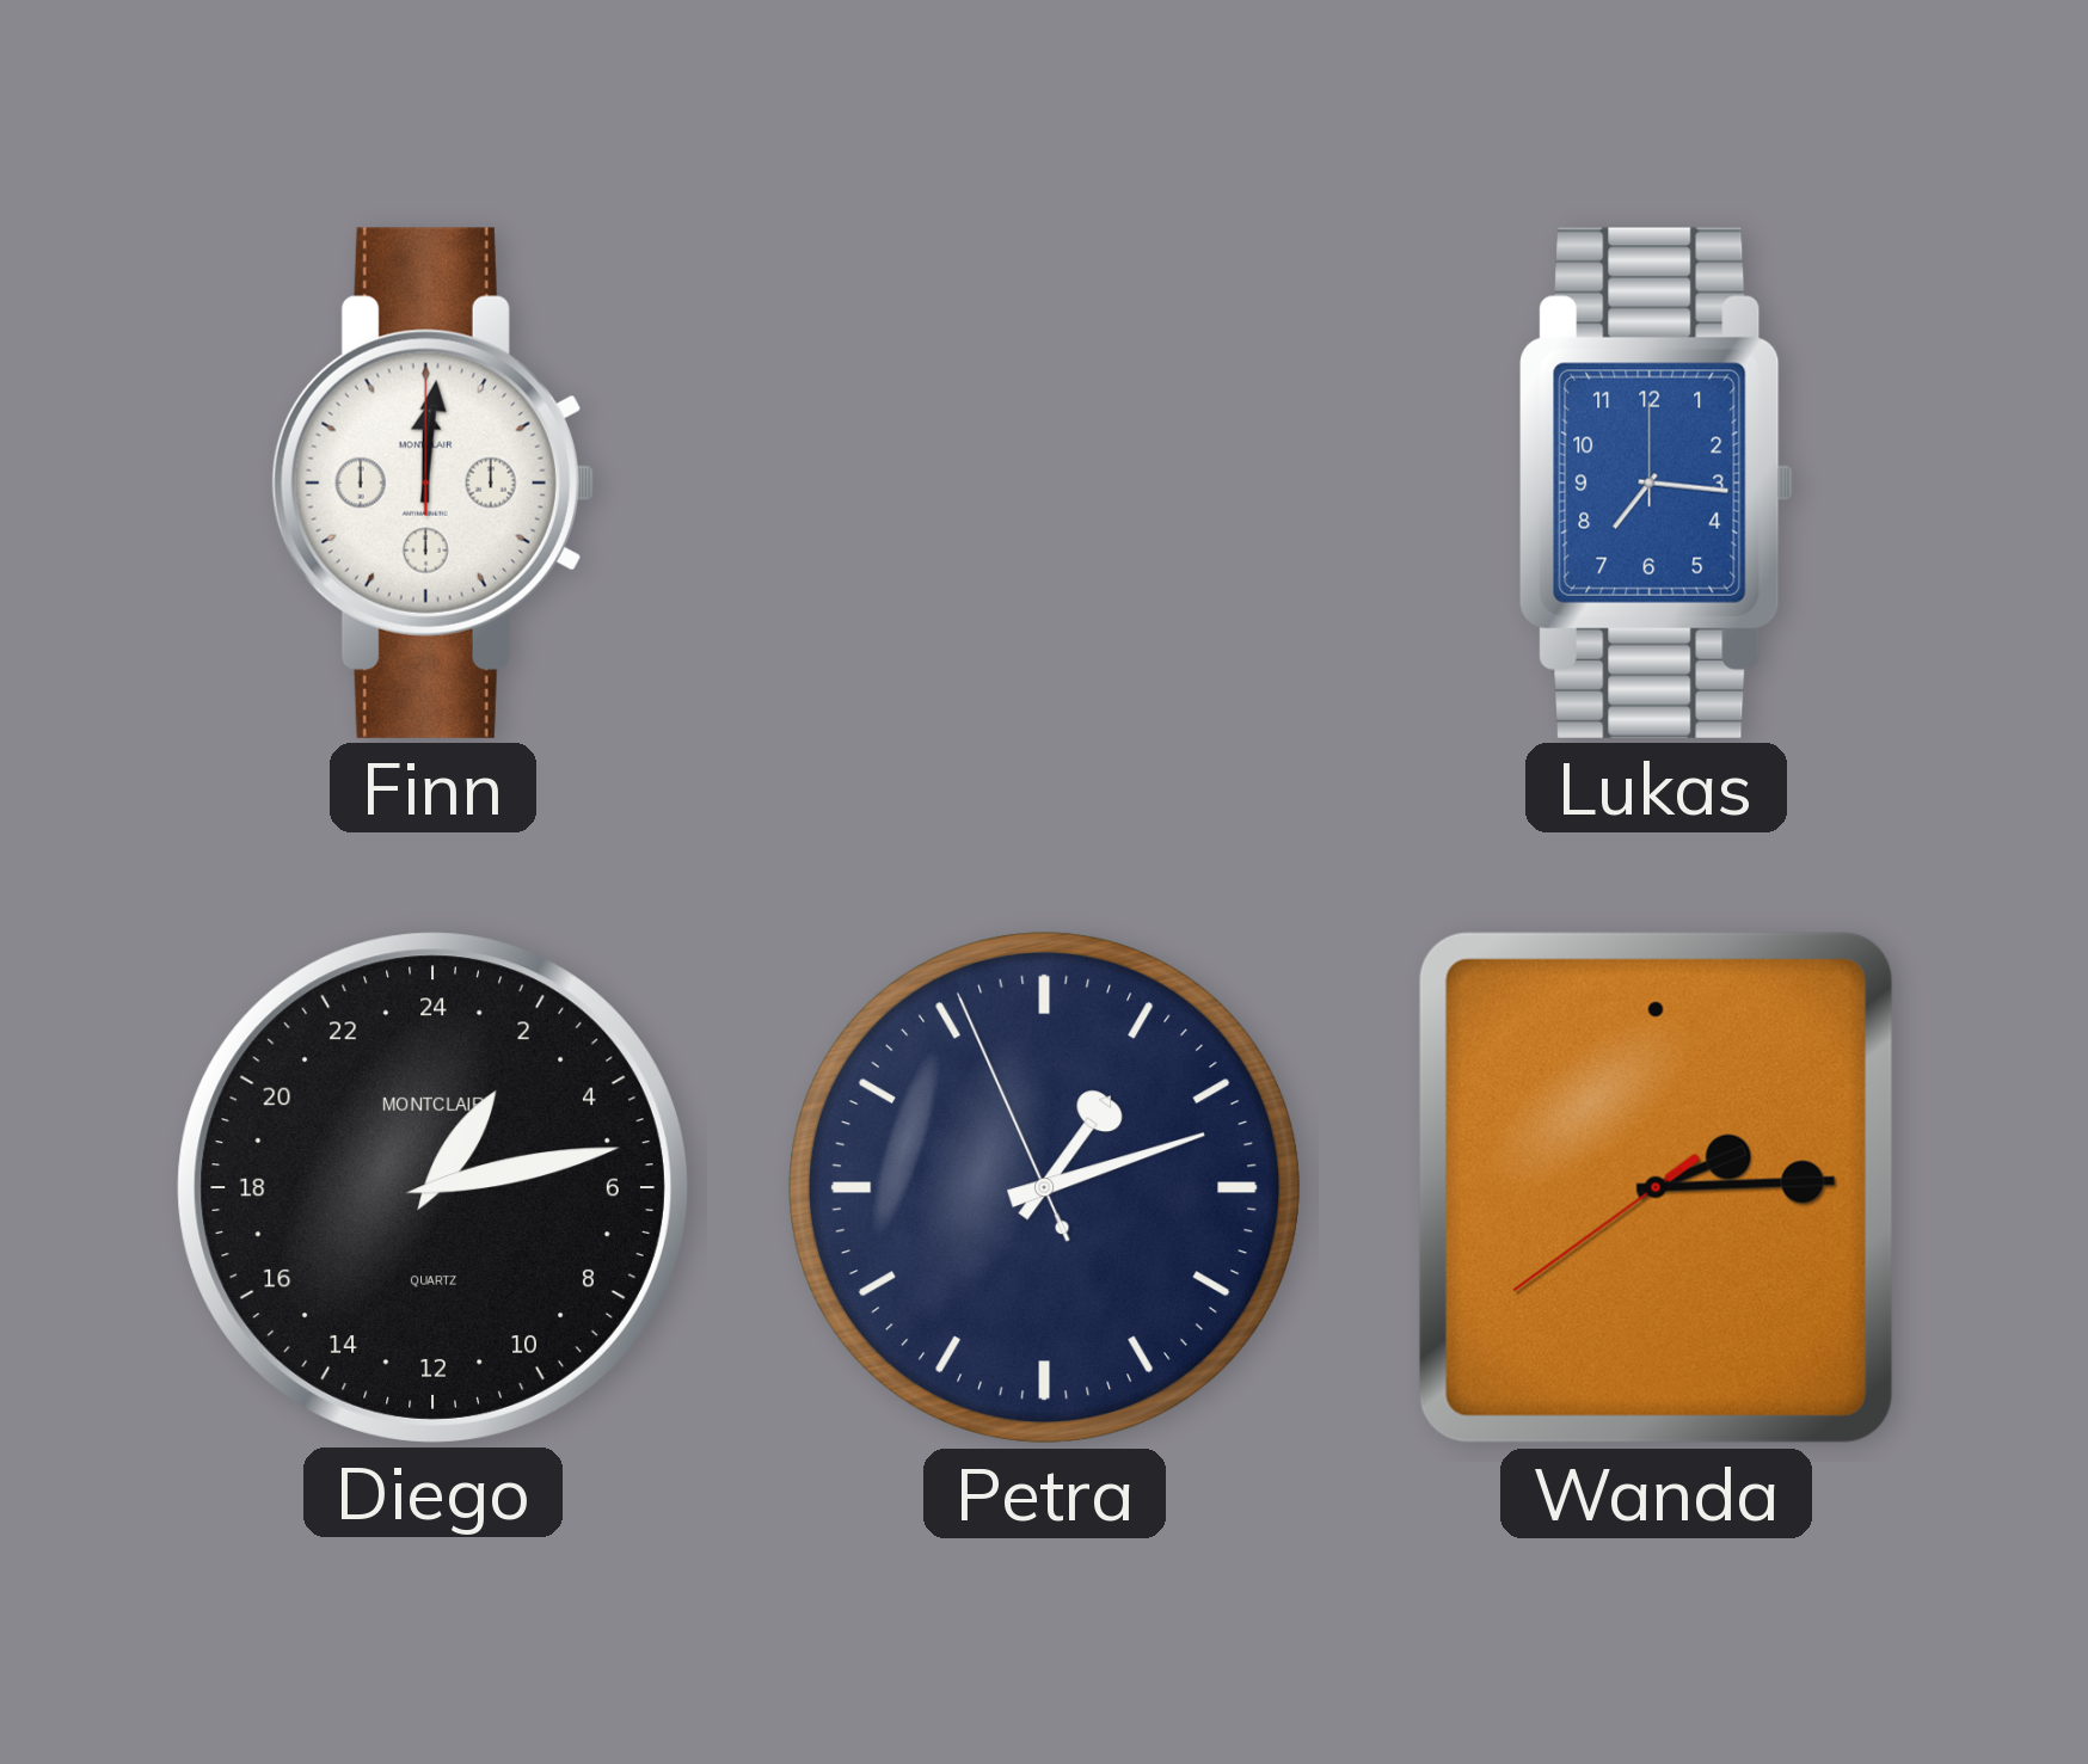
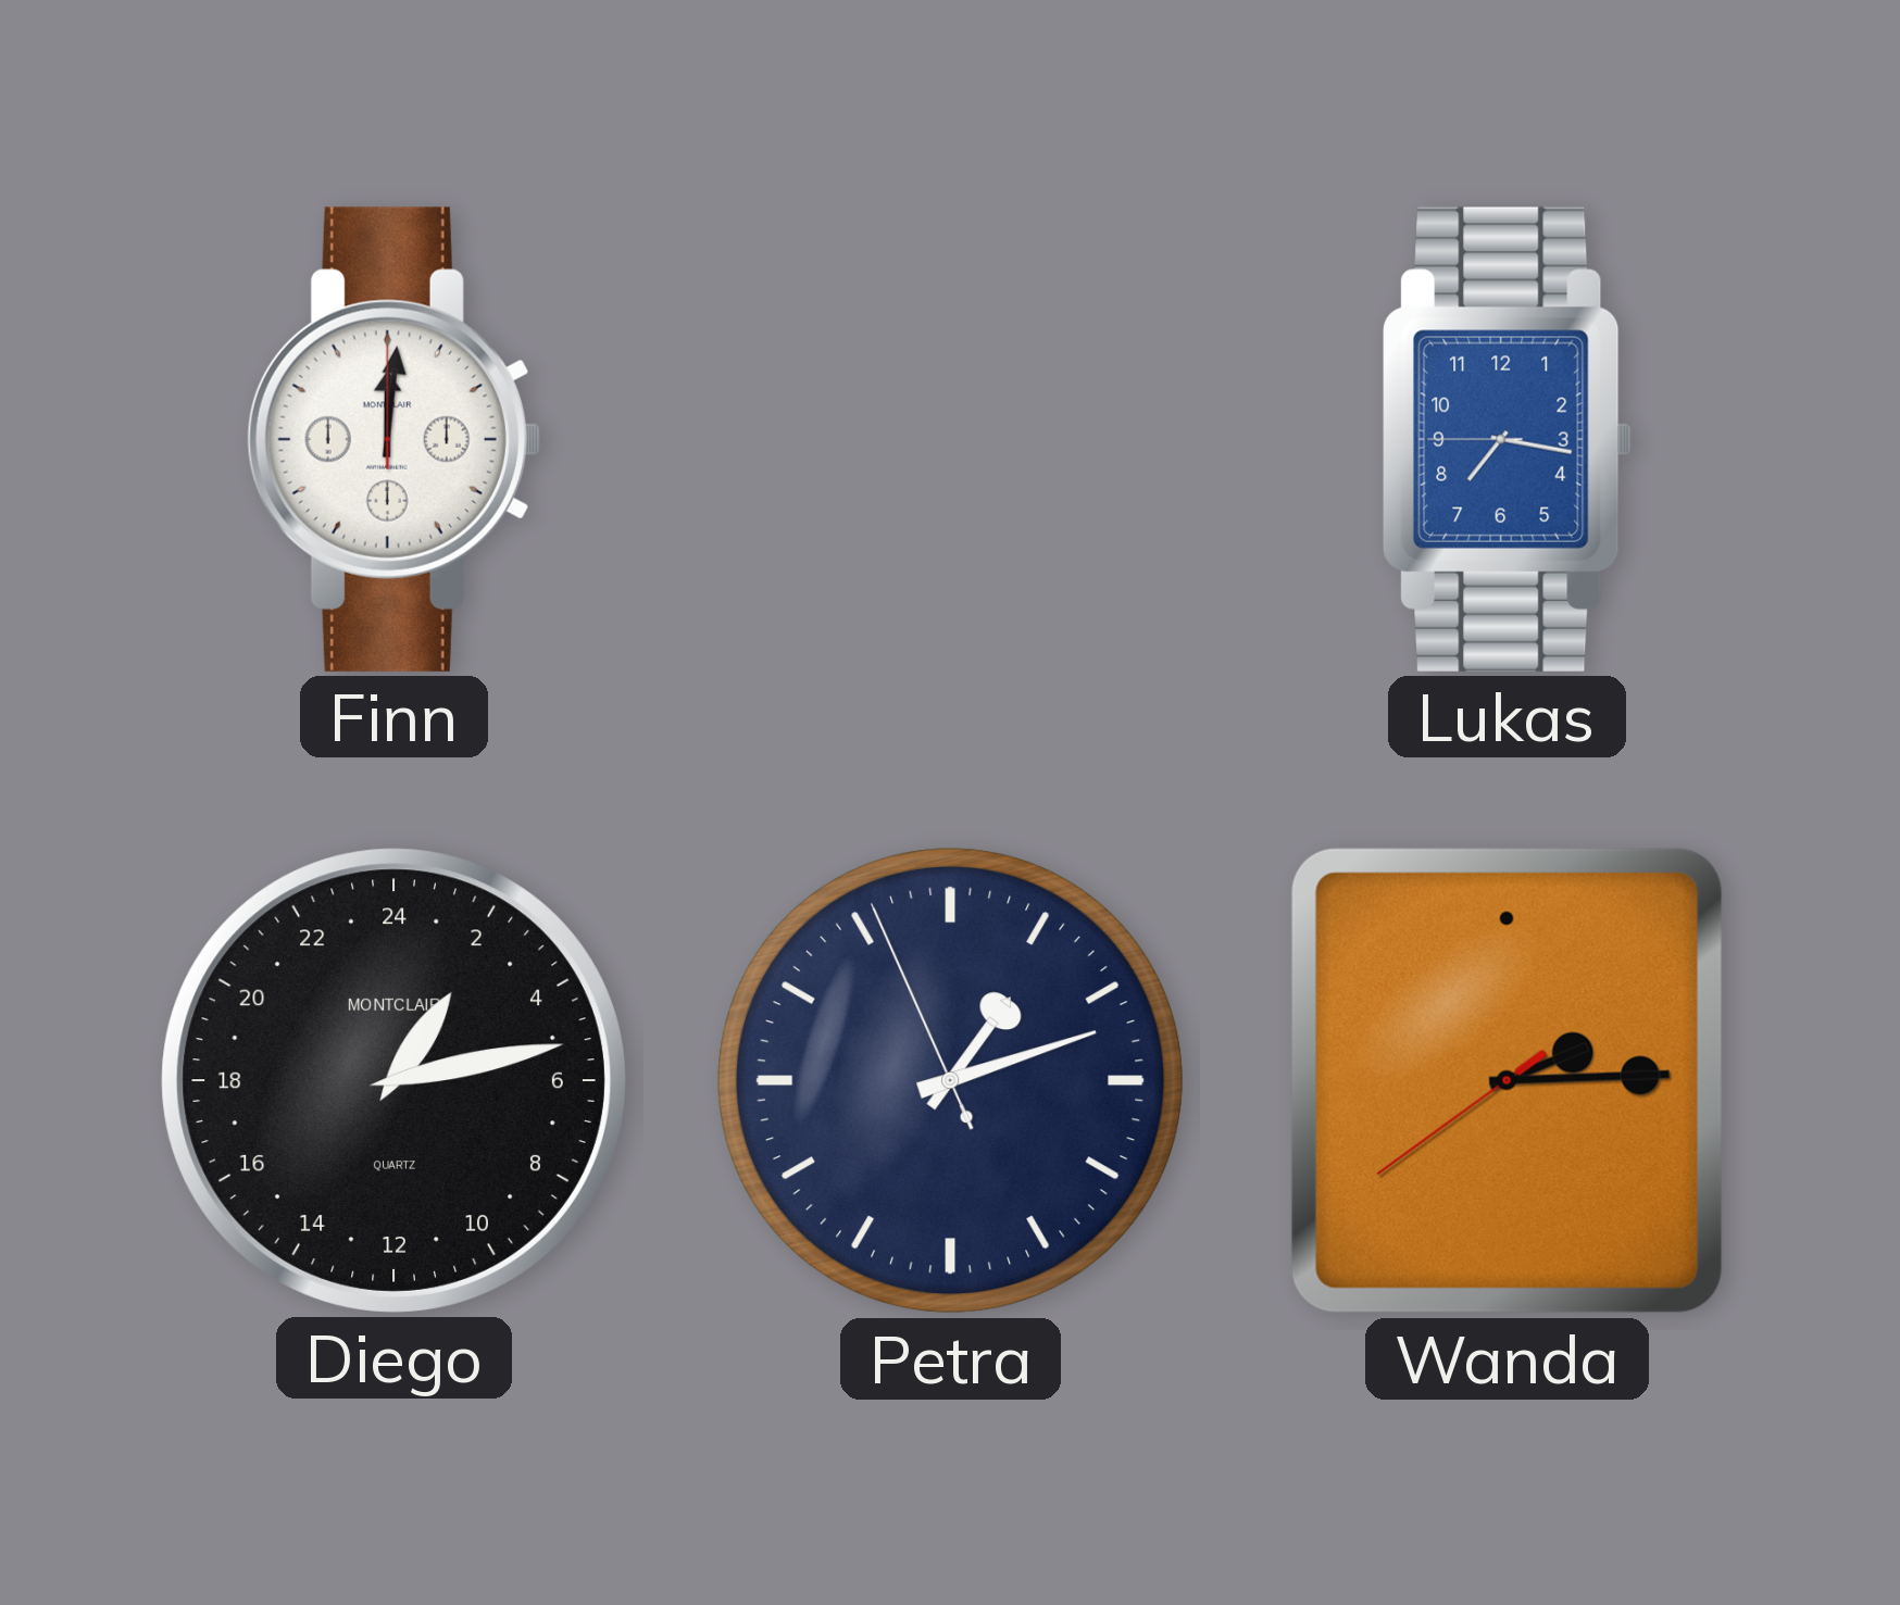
Lukas: 7:16:00 -> 7:16:45 (1508, 439)
